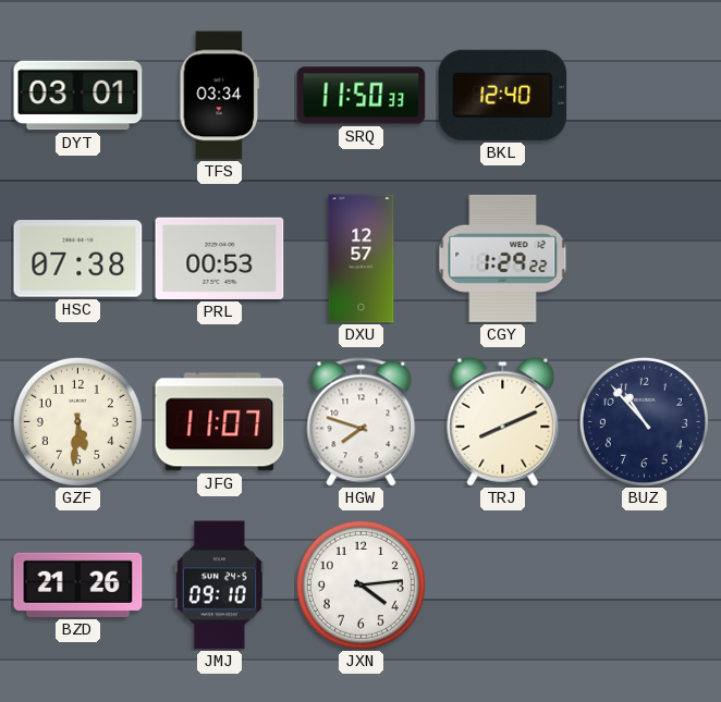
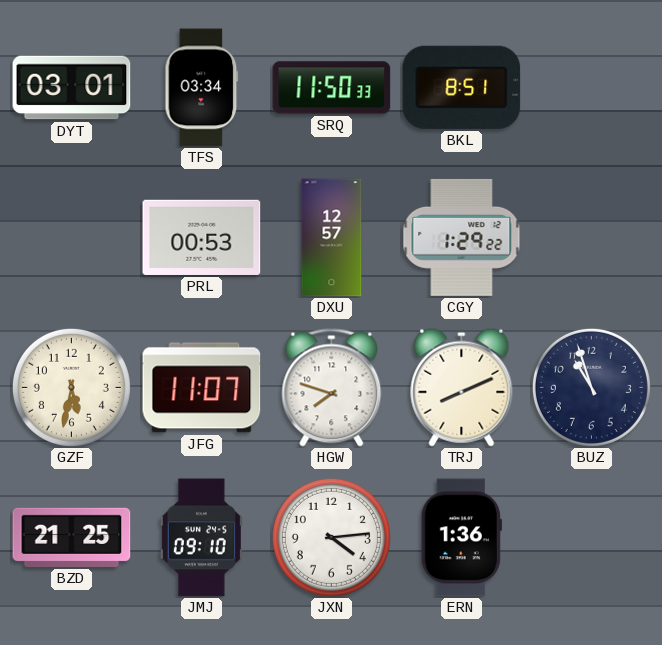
BKL: 12:40 -> 8:51 (462, 87)
HSC: 07:38 -> none (78, 259)
GZF: 5:31 -> 5:32 (71, 387)
BUZ: 10:53 -> 10:57 (591, 387)
BZD: 21:26 -> 21:25 (72, 537)
ERN: none -> 1:36 (461, 538)
